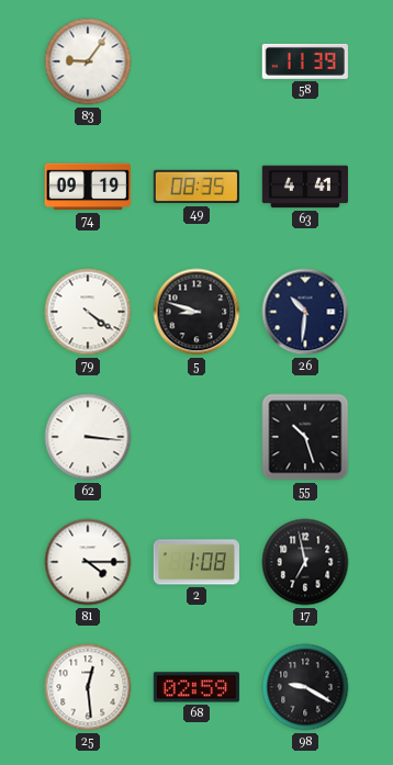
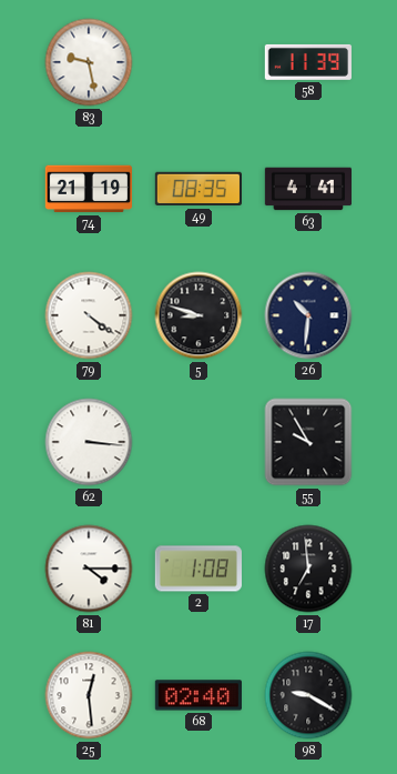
83: 9:06 -> 9:28 (89, 62)
74: 09:19 -> 21:19 (88, 189)
55: 10:27 -> 9:55 (308, 442)
17: 6:58 -> 6:59 (308, 569)
68: 02:59 -> 02:40 (198, 695)
